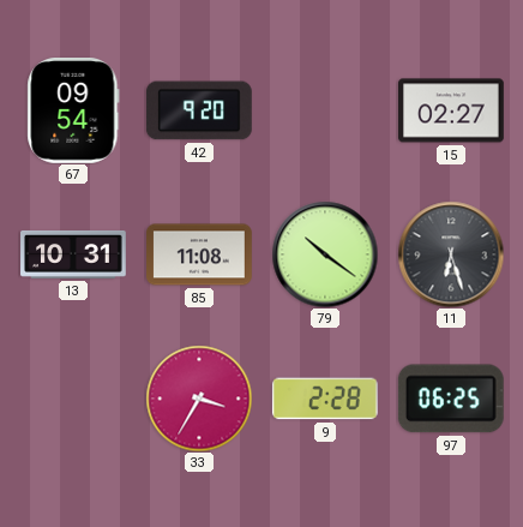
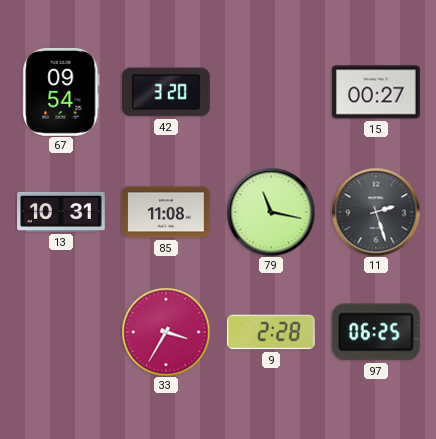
42: 9:20 -> 3:20 (166, 92)
15: 02:27 -> 00:27 (377, 92)
79: 10:21 -> 11:17 (271, 212)
11: 6:27 -> 2:27 (376, 212)
